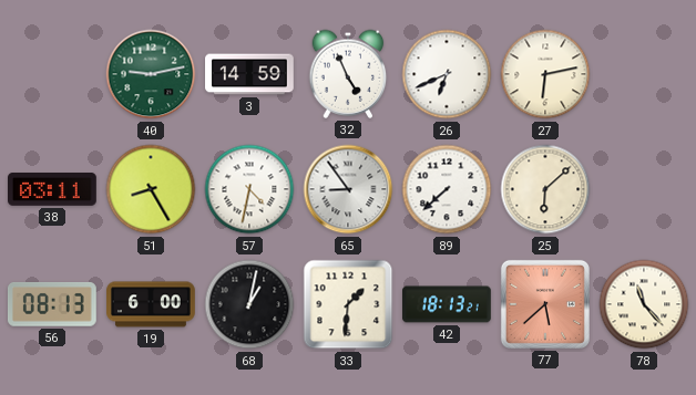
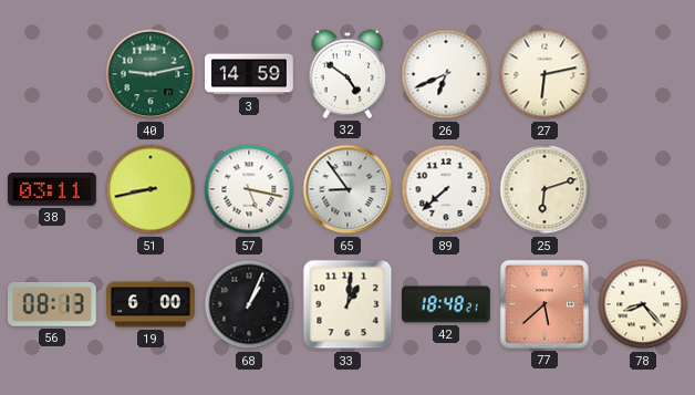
32: 4:56 -> 4:51 (347, 74)
51: 8:25 -> 8:43 (151, 189)
57: 4:32 -> 5:17 (249, 189)
25: 6:08 -> 6:12 (544, 189)
68: 1:02 -> 1:04 (249, 304)
33: 1:31 -> 1:01 (347, 304)
42: 18:13 -> 18:48 (446, 304)
78: 11:23 -> 8:23 (643, 304)
